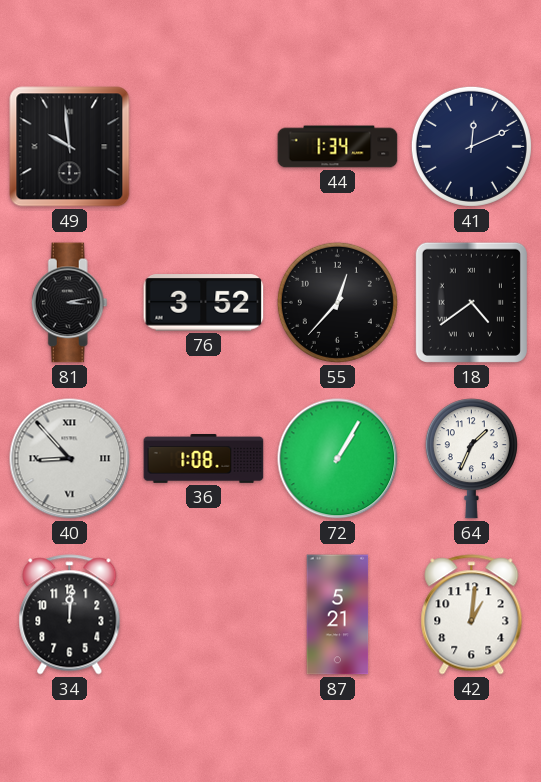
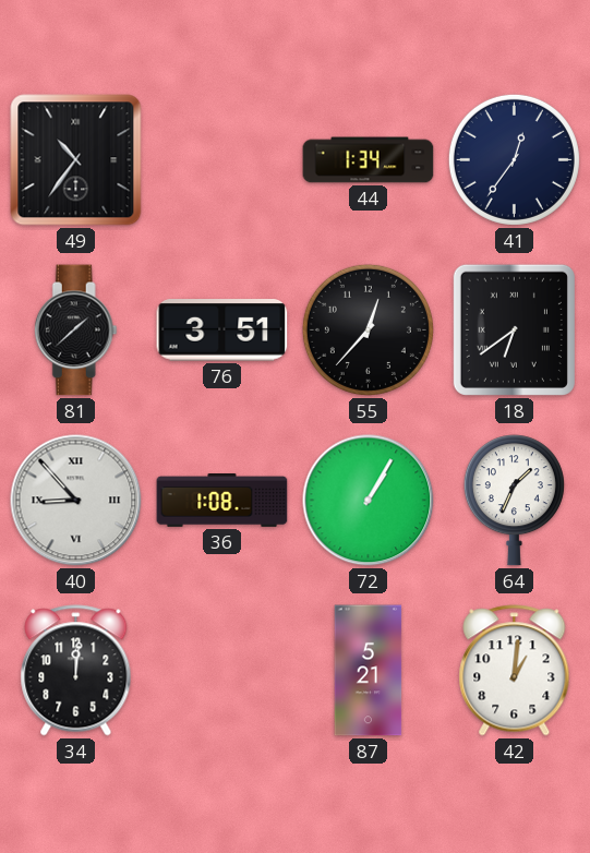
49: 9:59 -> 10:36 (76, 160)
41: 12:11 -> 12:36 (514, 159)
81: 3:13 -> 1:38 (75, 331)
76: 3:52 -> 3:51 (222, 331)
18: 4:39 -> 6:39 (514, 329)
